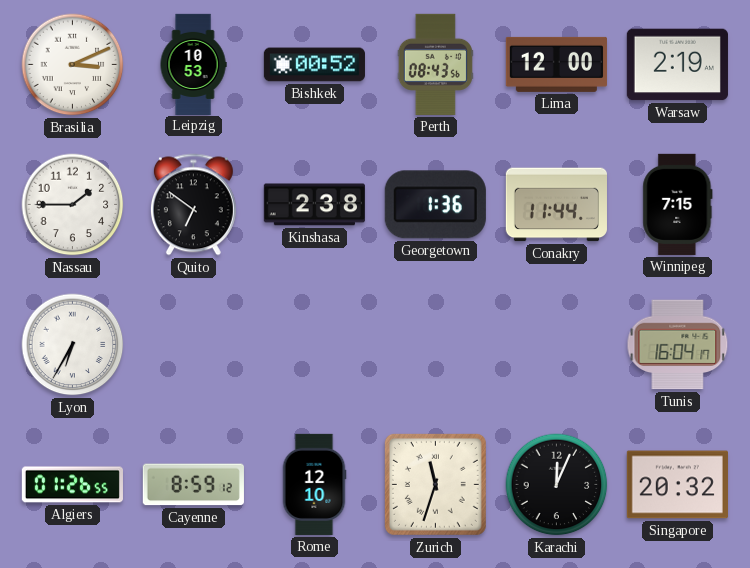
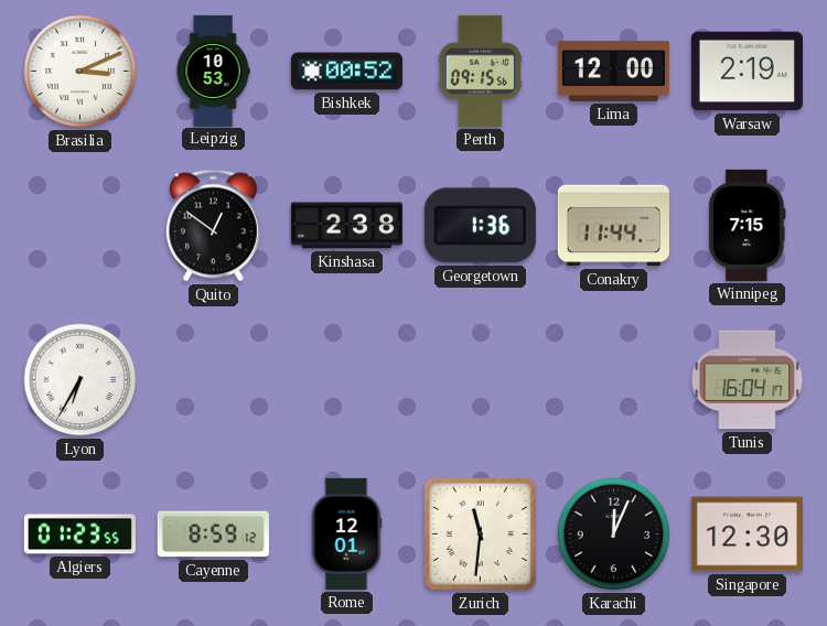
Perth: 08:43 -> 09:15 (480, 71)
Nassau: 1:45 -> none (73, 205)
Quito: 6:51 -> 12:51 (213, 226)
Algiers: 01:26 -> 01:23 (79, 535)
Rome: 12:10 -> 12:01 (346, 533)
Zurich: 11:33 -> 11:31 (480, 533)
Singapore: 20:32 -> 12:30 (747, 535)
